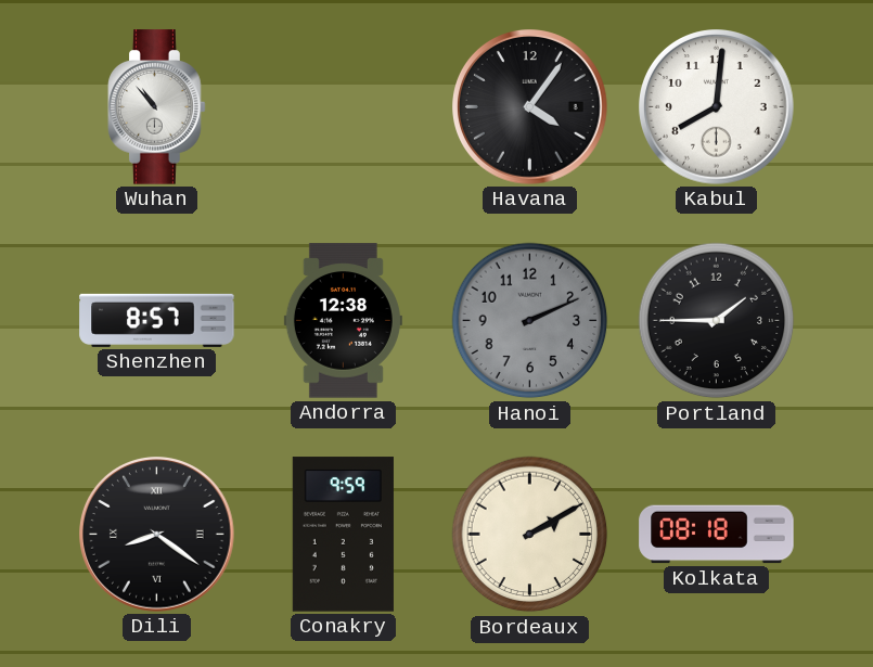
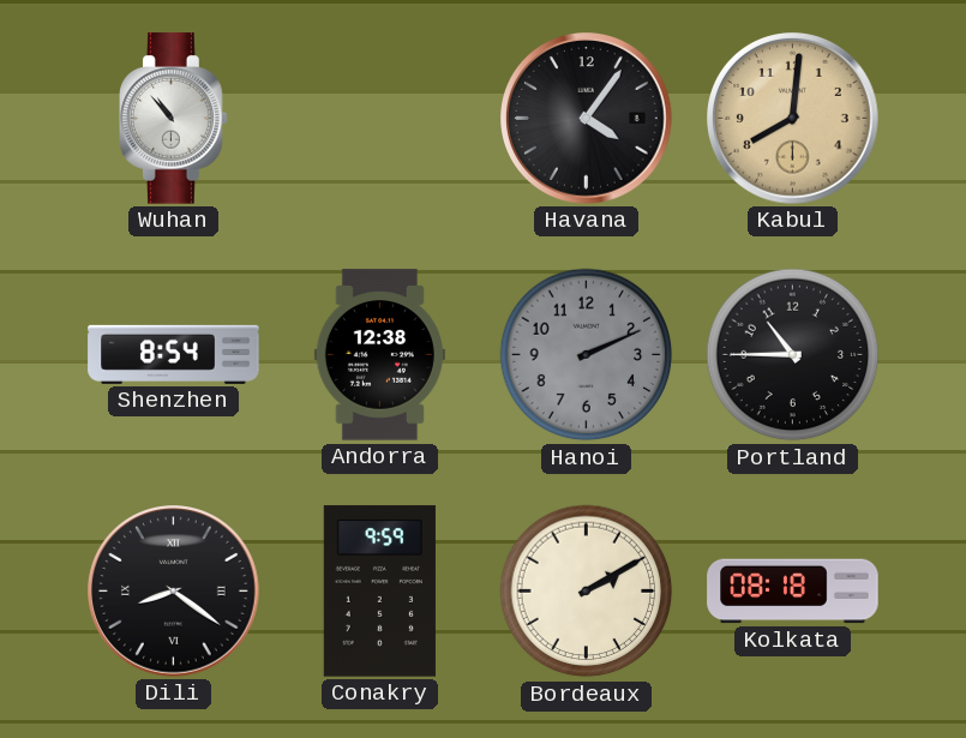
Kabul dial: white -> champagne (793, 119)
Shenzhen: 8:57 -> 8:54 (174, 354)
Portland: 1:45 -> 10:45 (793, 355)
